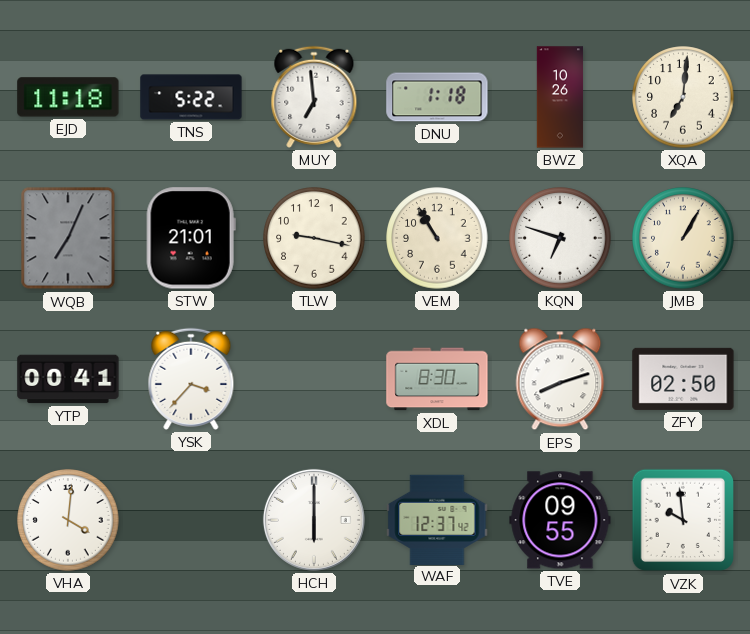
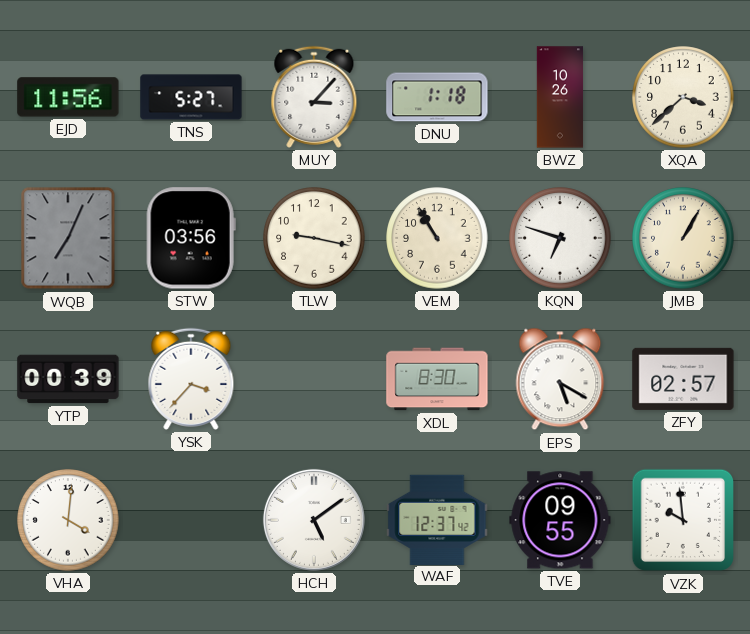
EJD: 11:18 -> 11:56 (68, 97)
TNS: 5:22 -> 5:27 (191, 97)
MUY: 6:59 -> 3:07 (314, 97)
XQA: 7:01 -> 3:38 (683, 97)
STW: 21:01 -> 03:56 (191, 238)
YTP: 00:41 -> 00:39 (68, 379)
EPS: 8:12 -> 5:20 (560, 379)
ZFY: 02:50 -> 02:57 (683, 379)
HCH: 6:00 -> 5:09 (314, 520)
